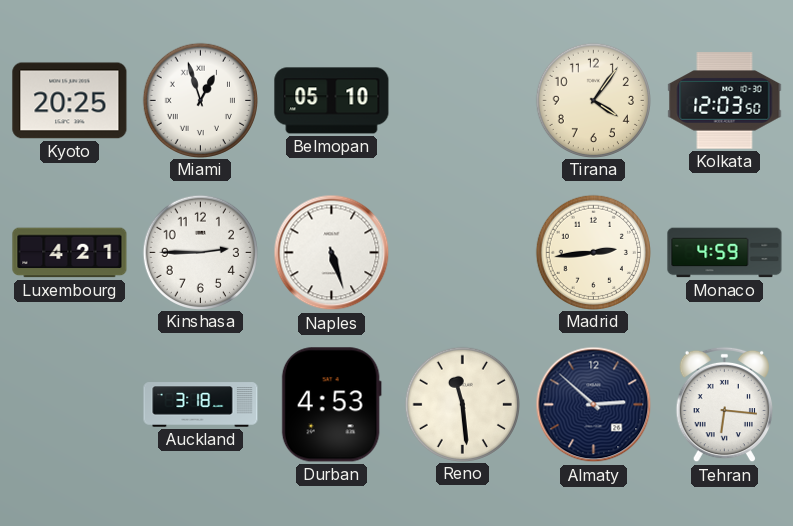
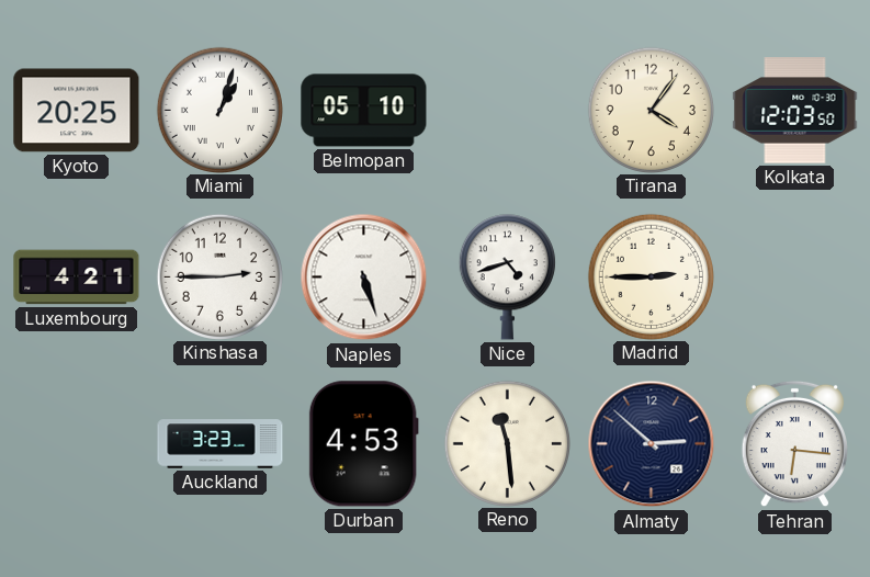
Miami: 12:57 -> 1:03 (219, 110)
Nice: none -> 4:42 (507, 278)
Madrid: 2:44 -> 2:45 (651, 276)
Monaco: 4:59 -> none (725, 253)
Auckland: 3:18 -> 3:23 (221, 444)
